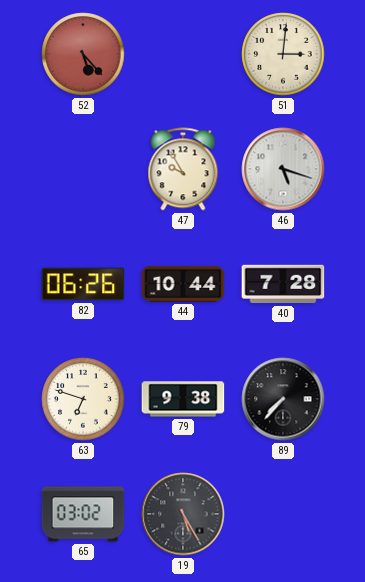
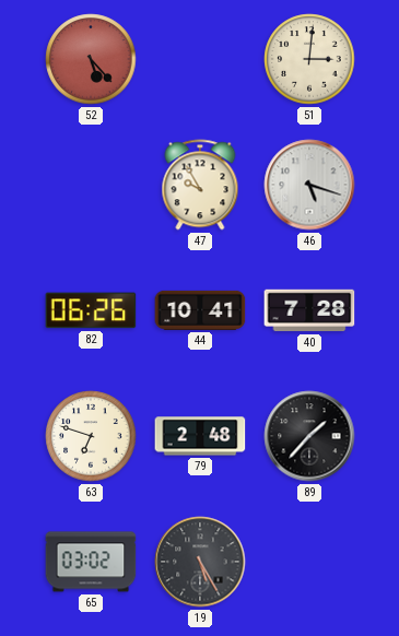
44: 10:44 -> 10:41 (200, 310)
79: 9:38 -> 2:48 (200, 436)
89: 7:37 -> 1:37 (309, 436)
